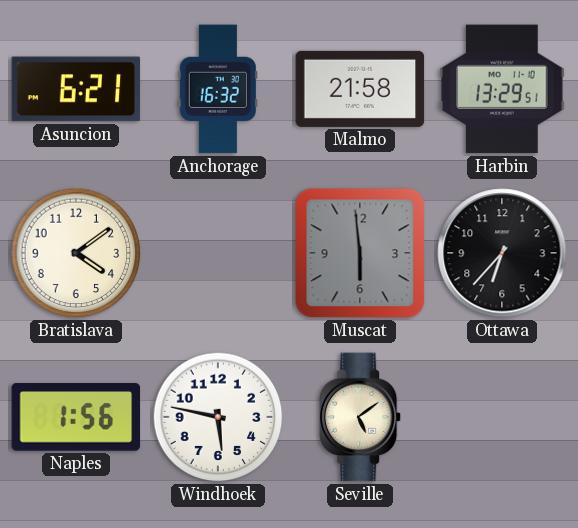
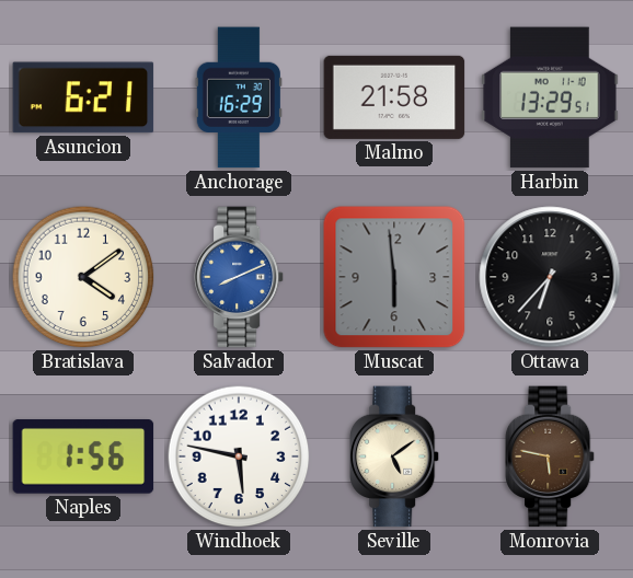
Anchorage: 16:32 -> 16:29 (239, 97)
Salvador: none -> 8:11 (239, 277)
Monrovia: none -> 5:47 (550, 456)
